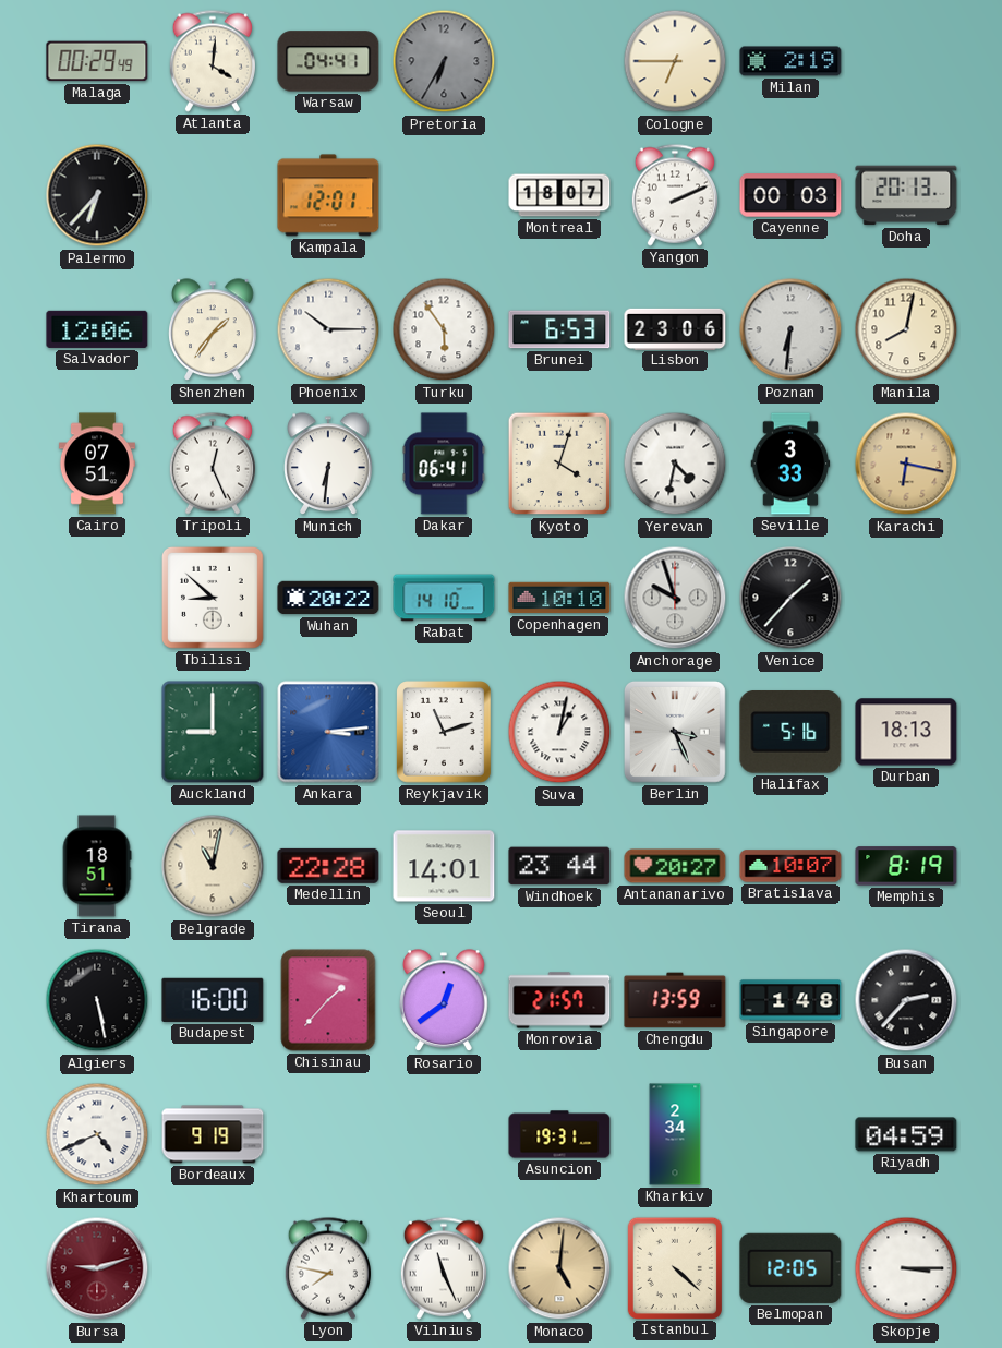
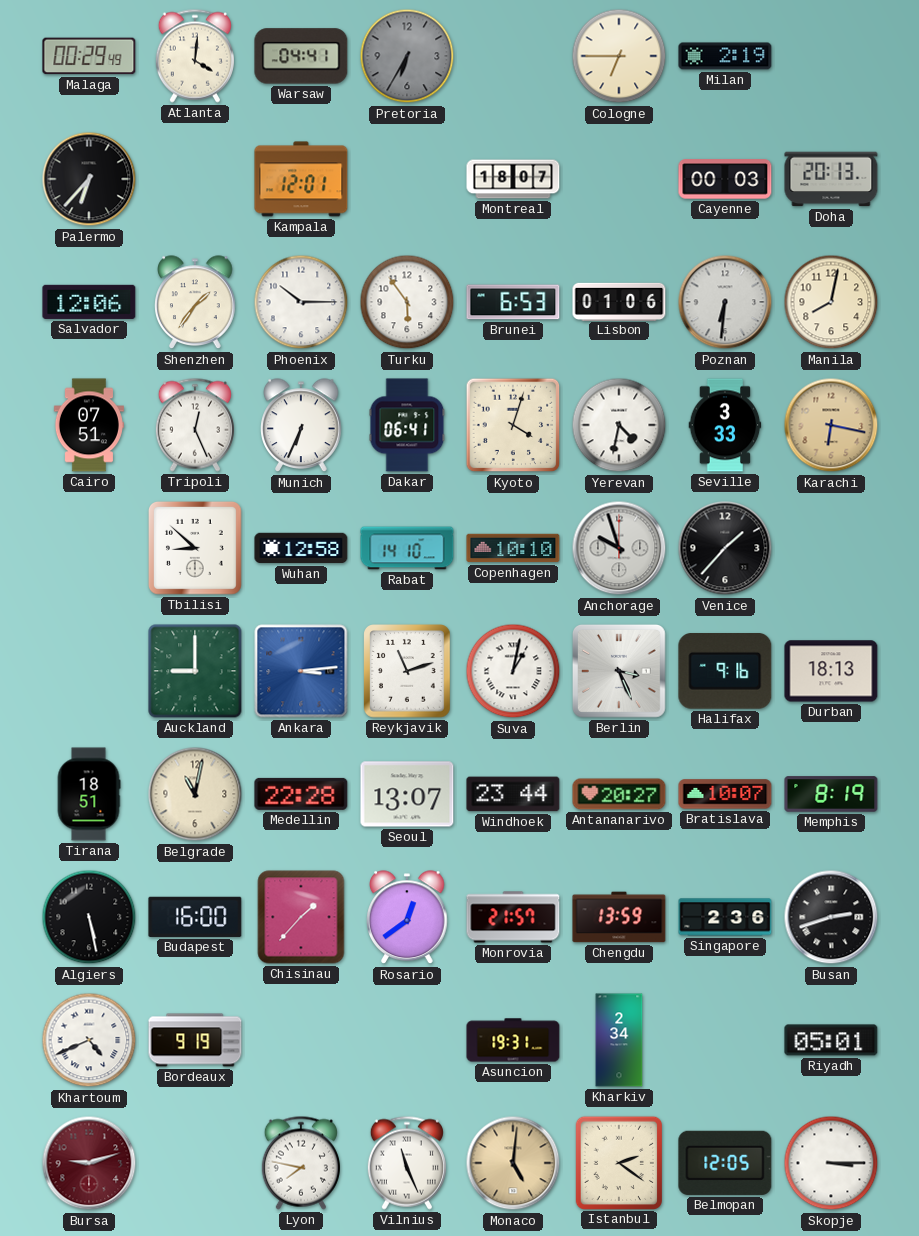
Yangon: 2:11 -> none (675, 195)
Lisbon: 23:06 -> 01:06 (619, 301)
Munich: 6:31 -> 6:34 (301, 426)
Wuhan: 20:22 -> 12:58 (301, 548)
Halifax: 5:16 -> 9:16 (725, 672)
Seoul: 14:01 -> 13:07 (407, 794)
Singapore: 1:48 -> 2:36 (725, 917)
Busan: 2:37 -> 2:42 (831, 917)
Riyadh: 04:59 -> 05:01 (831, 1040)
Istanbul: 4:22 -> 2:21 (618, 1162)
